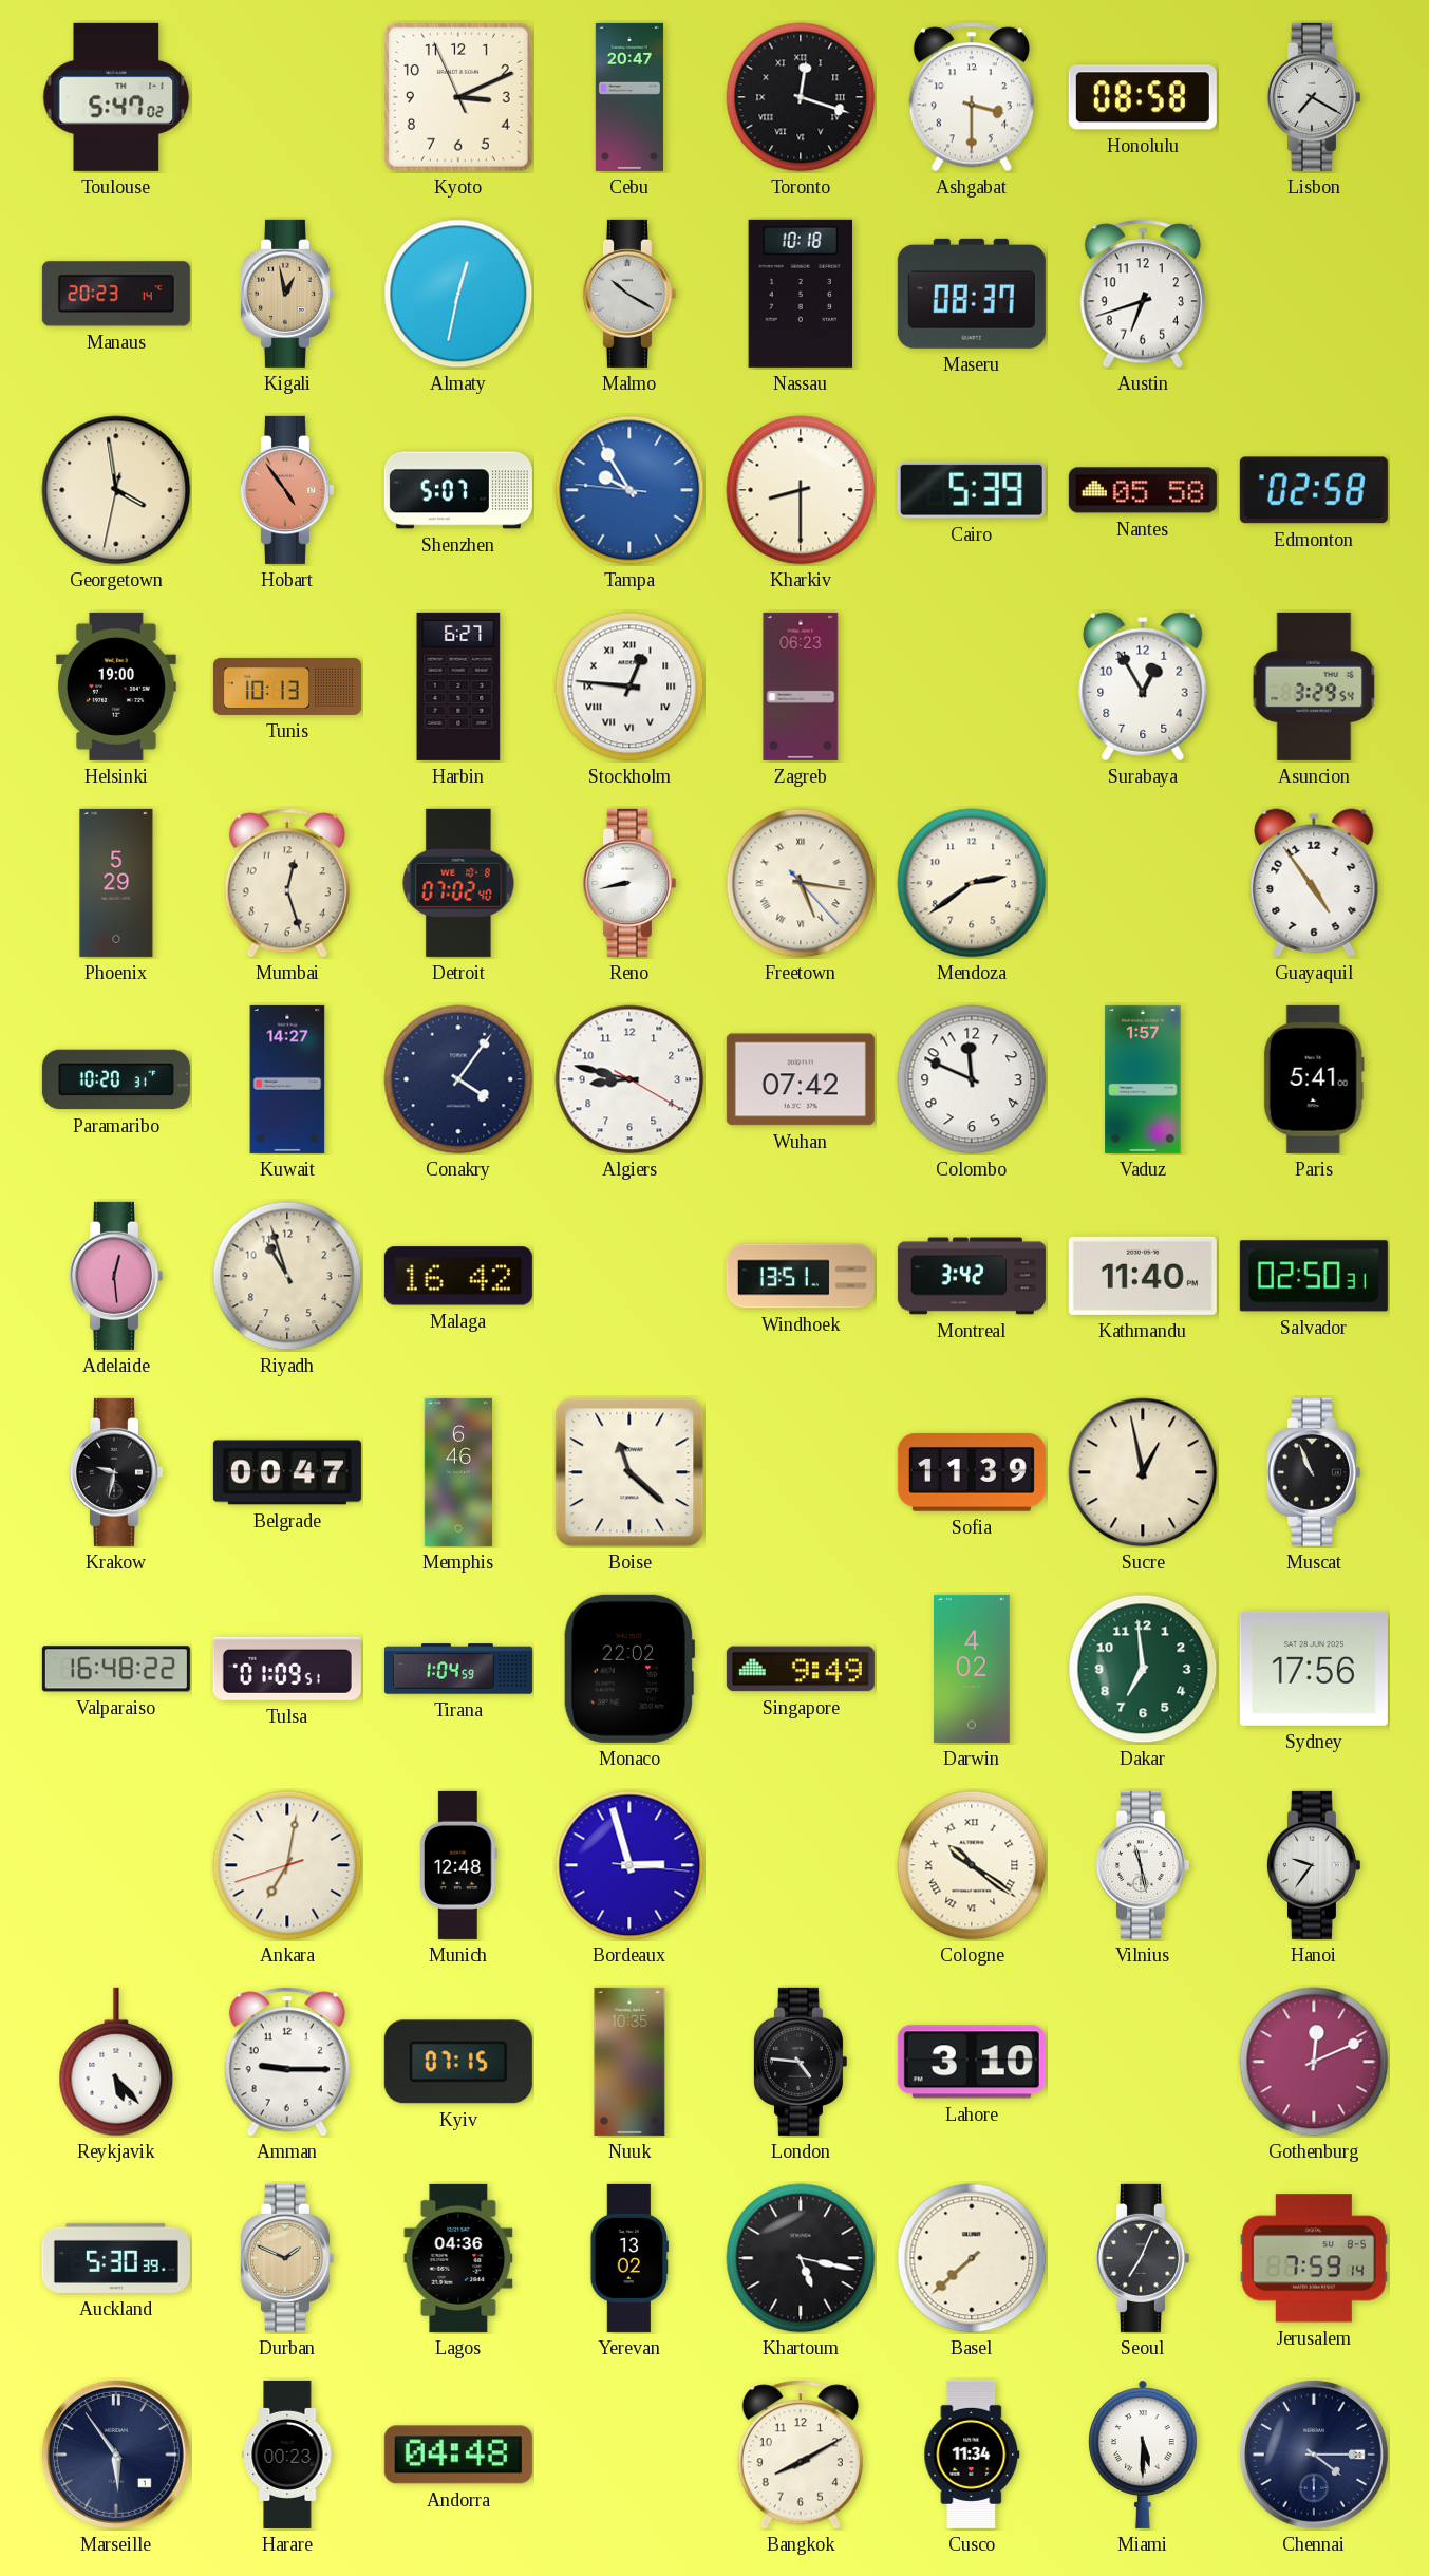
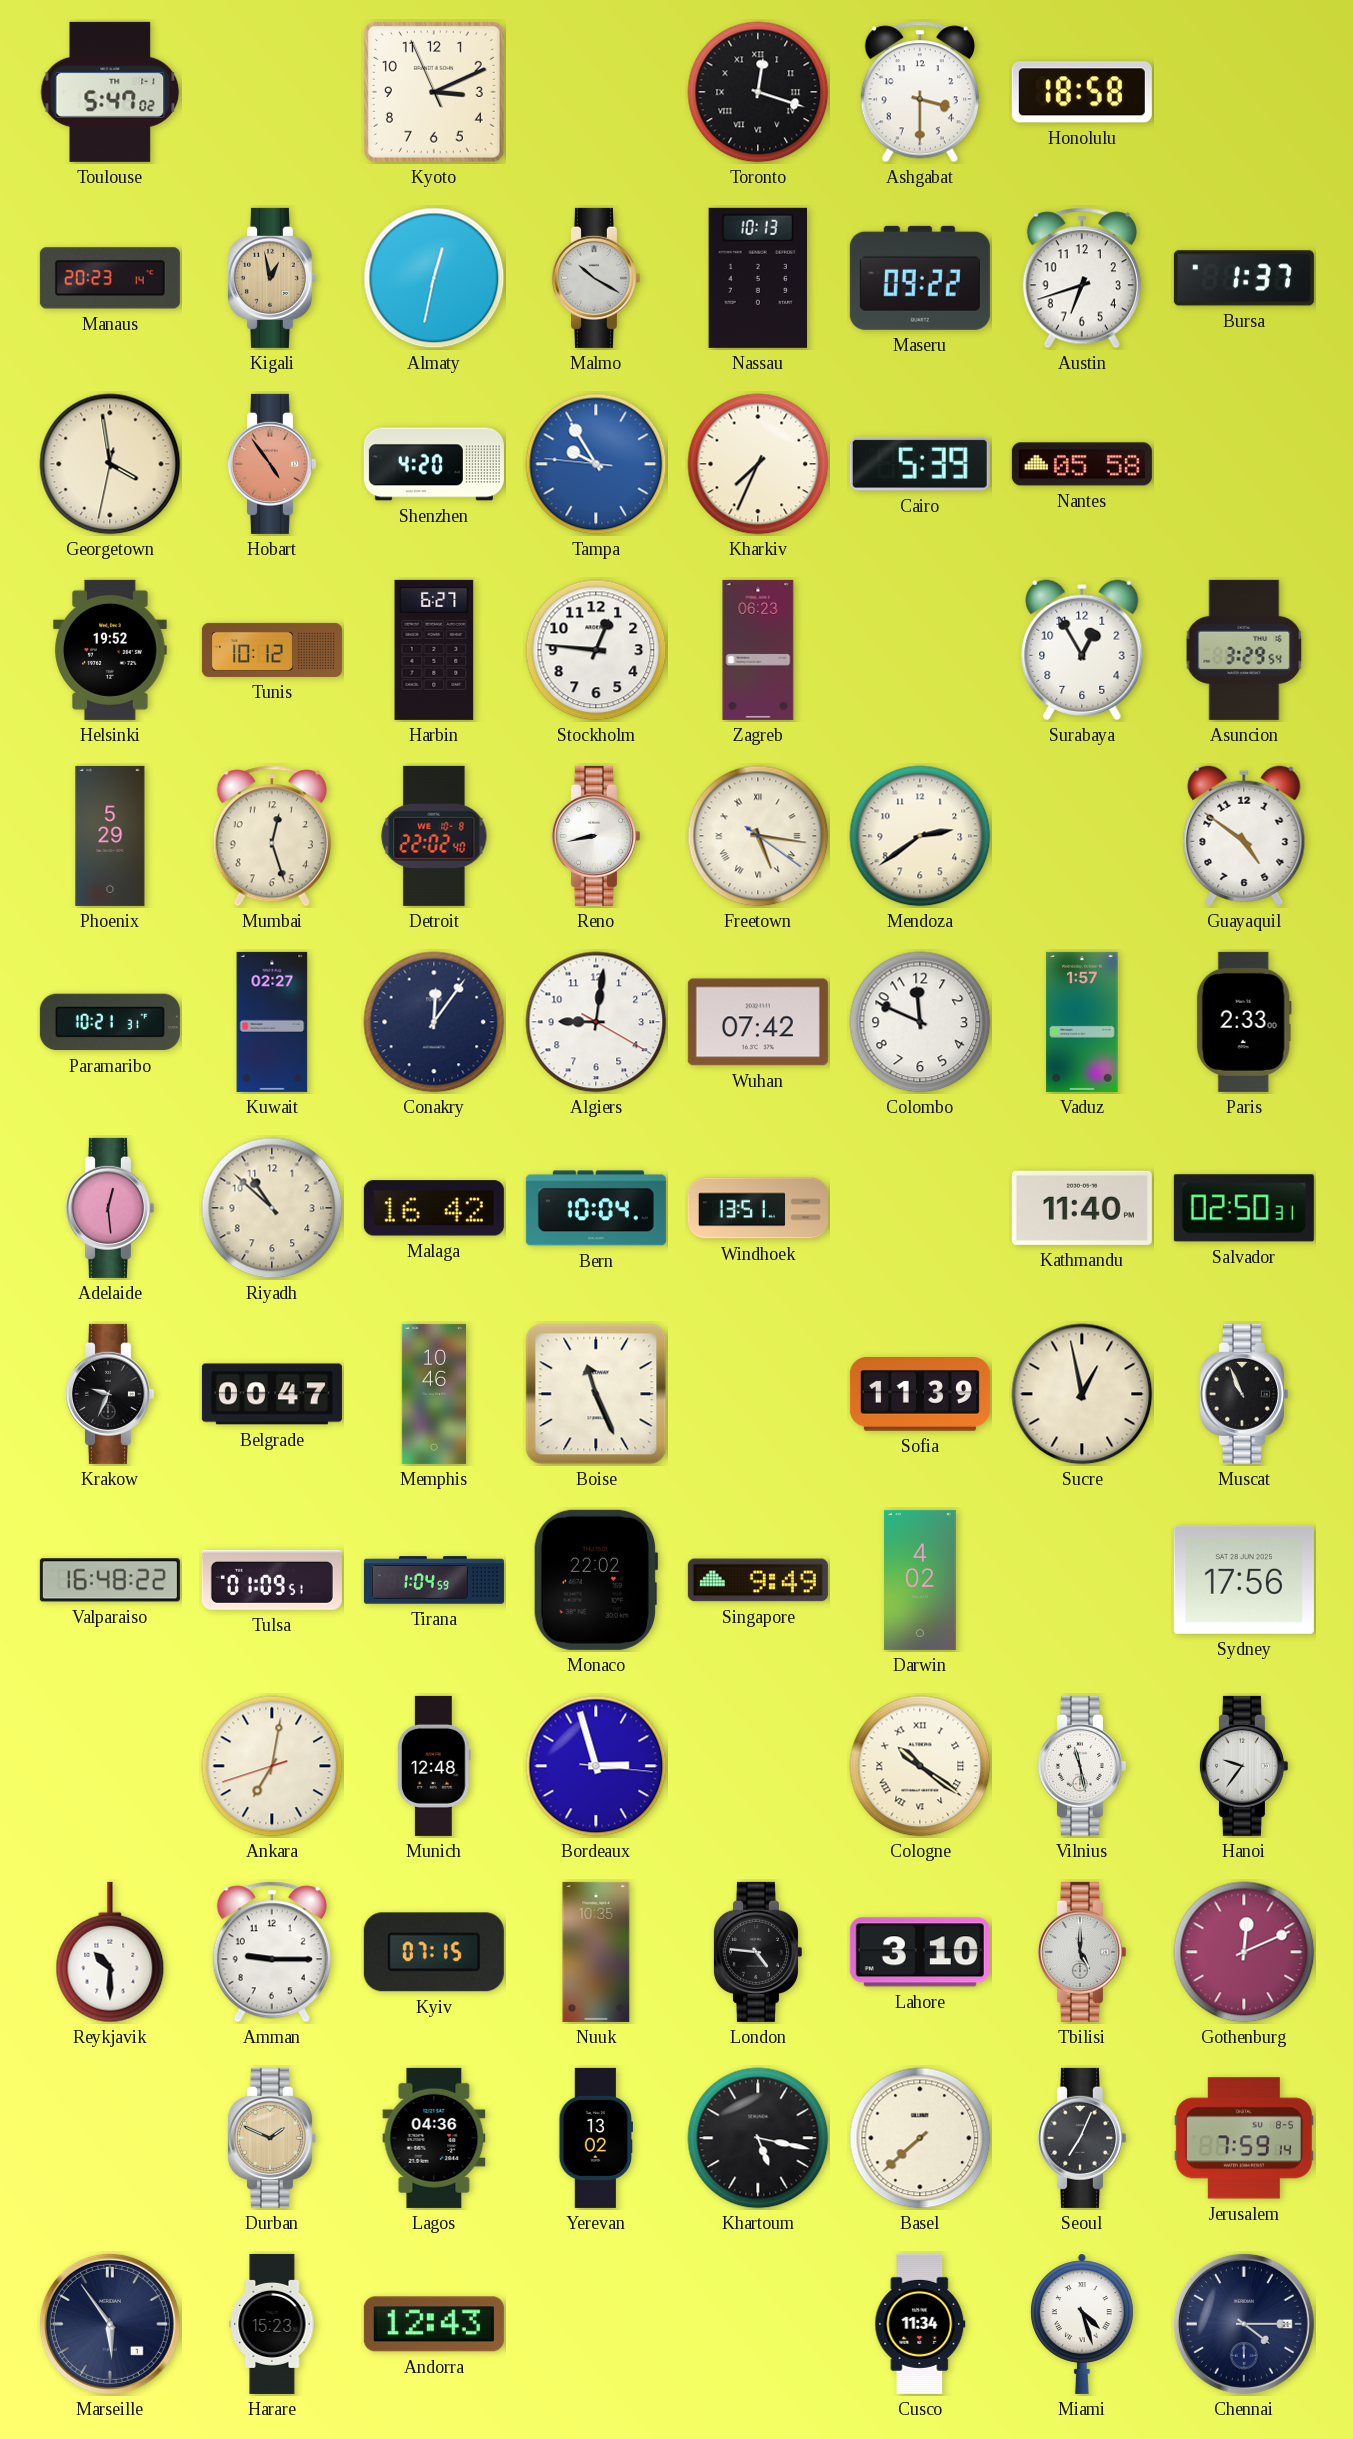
Cebu: 20:47 -> none (629, 97)
Honolulu: 08:58 -> 18:58 (1082, 92)
Lisbon: 7:20 -> none (1313, 97)
Nassau: 10:18 -> 10:13 (757, 278)
Maseru: 08:37 -> 09:22 (920, 278)
Bursa: none -> 1:37 (1244, 278)
Shenzhen: 5:07 -> 4:20 (434, 464)
Kharkiv: 8:30 -> 7:34 (758, 464)
Edmonton: 02:58 -> none (1314, 490)
Helsinki: 19:00 -> 19:52 (110, 650)
Tunis: 10:13 -> 10:12 (272, 650)
Stockholm numerals: Roman -> Arabic (596, 650)
Detroit: 07:02 -> 22:02 (434, 836)
Freetown: 5:16:23 -> 5:16:21 (758, 836)
Guayaquil: 4:54 -> 4:51 (1244, 836)
Paramaribo: 10:20 -> 10:21 (110, 1022)
Kuwait: 14:27 -> 02:27 (272, 1022)
Conakry: 4:06 -> 12:06 (434, 1022)
Algiers: 8:47 -> 9:01 (596, 1022)
Paris: 5:41 -> 2:33 (1244, 1022)
Riyadh: 10:57 -> 10:52 (272, 1208)
Bern: none -> 10:04 (596, 1208)
Montreal: 3:42 -> none (972, 1276)
Krakow: 9:32 -> 9:34 (109, 1394)
Memphis: 6:46 -> 10:46 (433, 1394)
Boise: 11:22 -> 11:26 (596, 1394)
Dakar: 6:59 -> none (1143, 1669)
Reykjavik: 5:23 -> 10:30 (110, 1952)
Tbilisi: none -> 5:00 (1081, 1952)
Auckland: 5:30 -> none (116, 2258)
Harare: 00:23 -> 15:23 (272, 2324)
Andorra: 04:48 -> 12:43 (434, 2324)
Bangkok: 8:10 -> none (801, 2455)
Miami: 5:30 -> 4:27 (1082, 2324)
